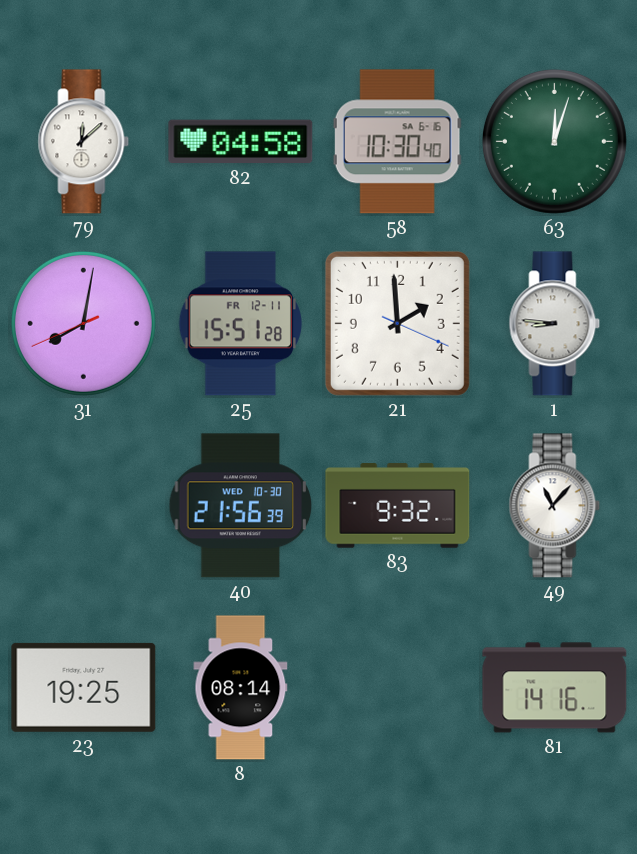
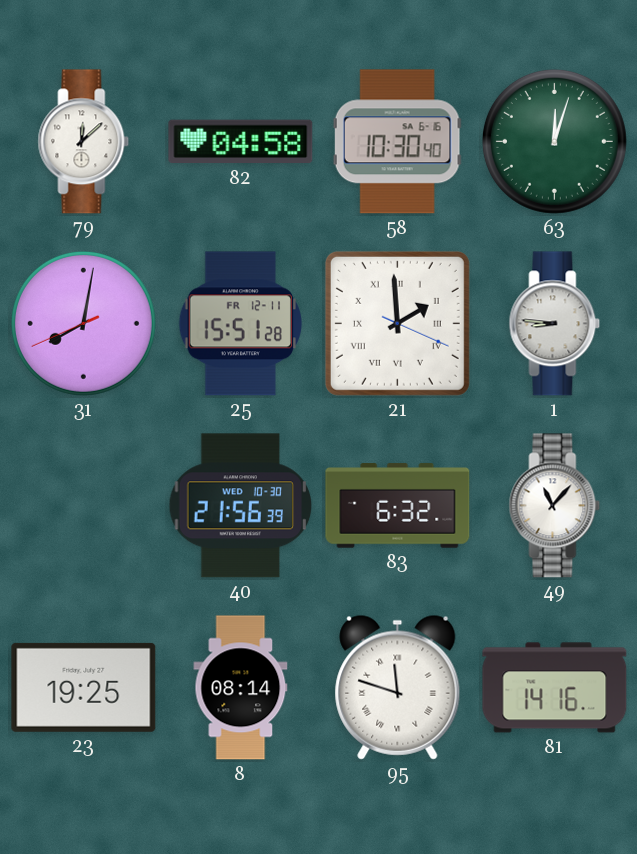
21 numerals: Arabic -> Roman (397, 323)
83: 9:32 -> 6:32 (398, 506)
95: none -> 11:48 (398, 687)
